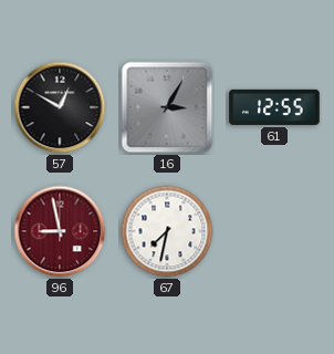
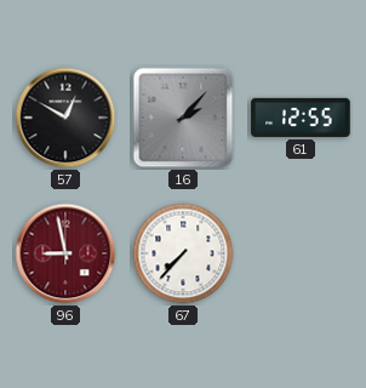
16: 3:05 -> 2:07 (183, 118)
67: 7:32 -> 7:37 (183, 253)
